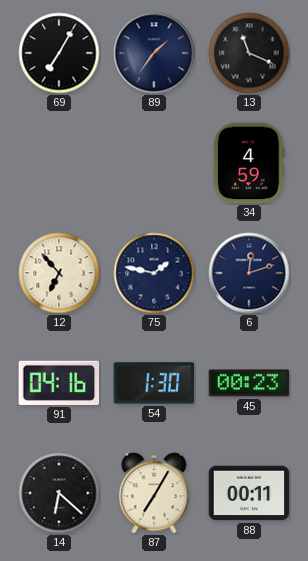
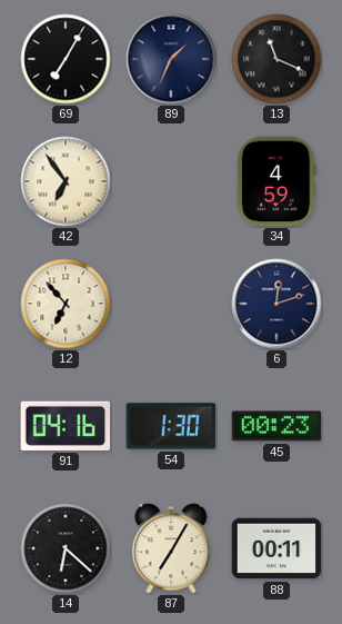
89: 1:36 -> 1:34 (171, 59)
42: none -> 6:54 (66, 181)
75: 1:47 -> none (154, 273)
